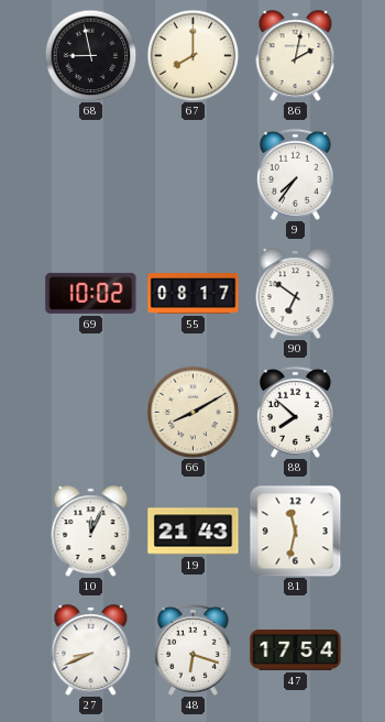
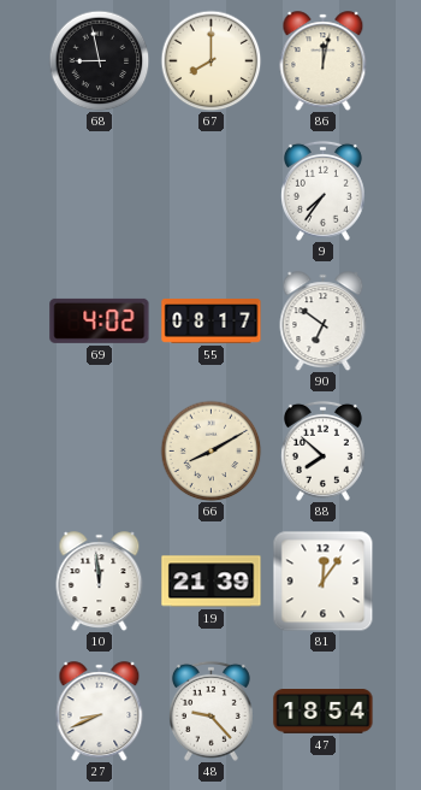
86: 2:02 -> 12:02 (324, 61)
69: 10:02 -> 4:02 (100, 320)
10: 12:04 -> 11:59 (100, 582)
19: 21:43 -> 21:39 (212, 582)
81: 11:32 -> 12:06 (322, 580)
48: 6:18 -> 9:23 (210, 711)
47: 17:54 -> 18:54 (324, 712)
